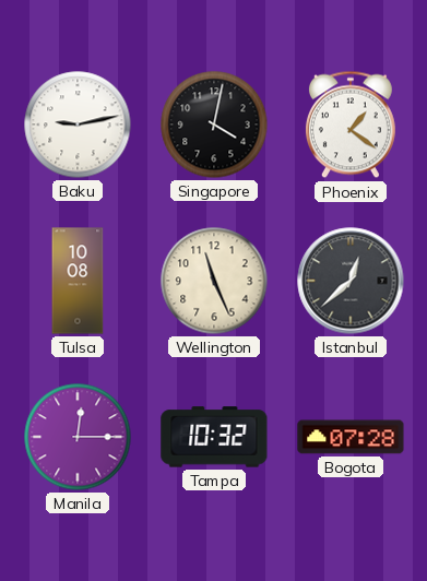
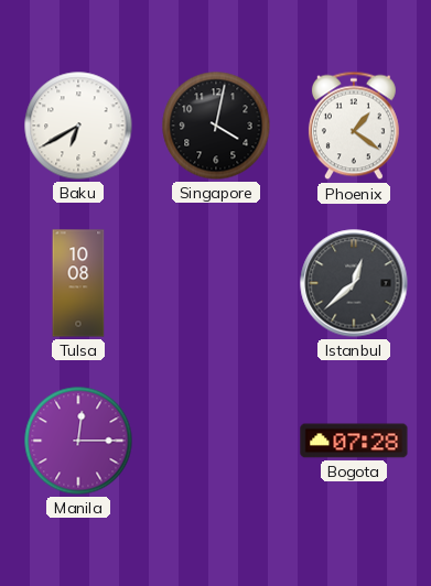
Baku: 9:13 -> 6:40 (78, 126)
Wellington: 11:26 -> none (214, 281)
Tampa: 10:32 -> none (214, 437)
